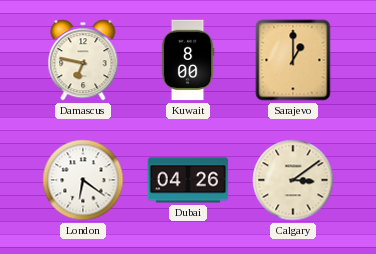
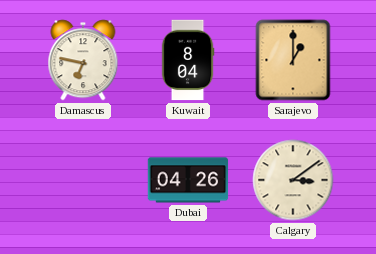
Kuwait: 8:00 -> 8:04 (188, 60)
London: 6:21 -> none (83, 180)
